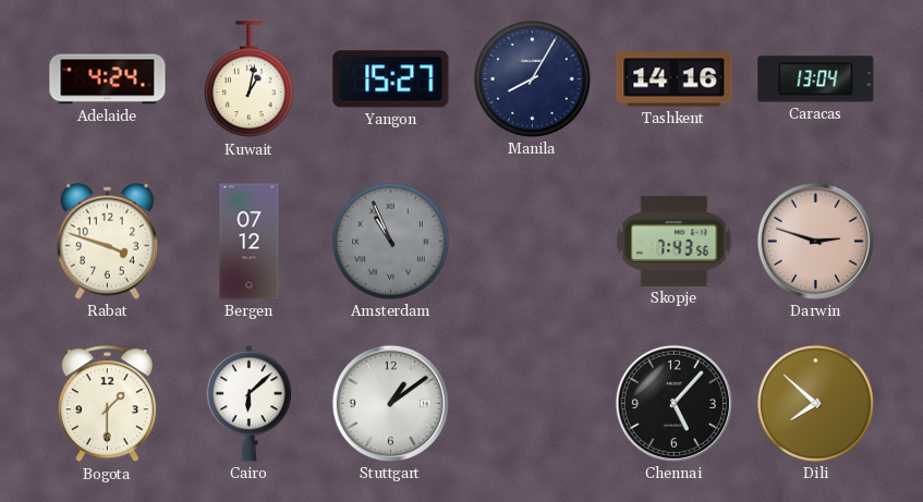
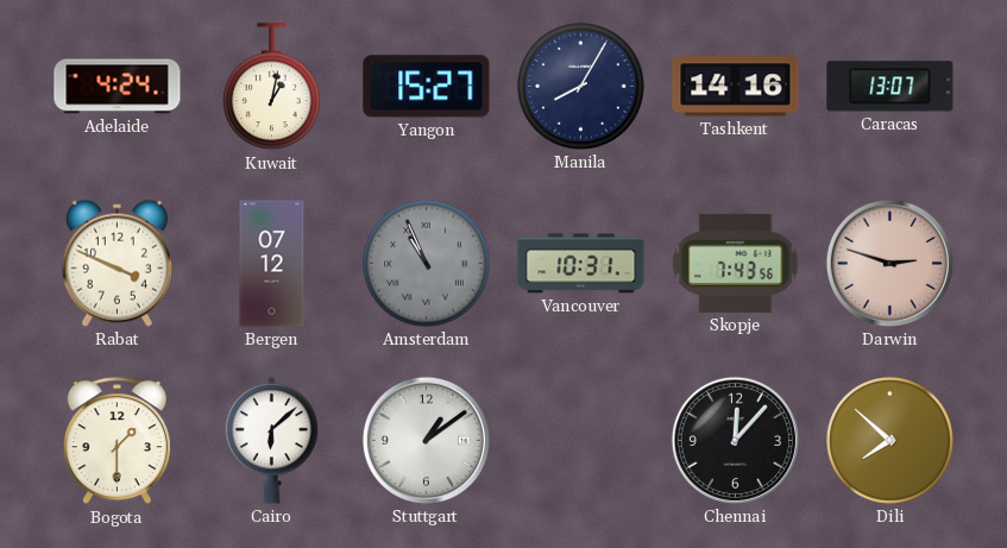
Caracas: 13:04 -> 13:07 (890, 87)
Rabat: 3:48 -> 3:49 (117, 263)
Vancouver: none -> 10:31 (581, 264)
Chennai: 5:07 -> 12:07 (735, 440)
